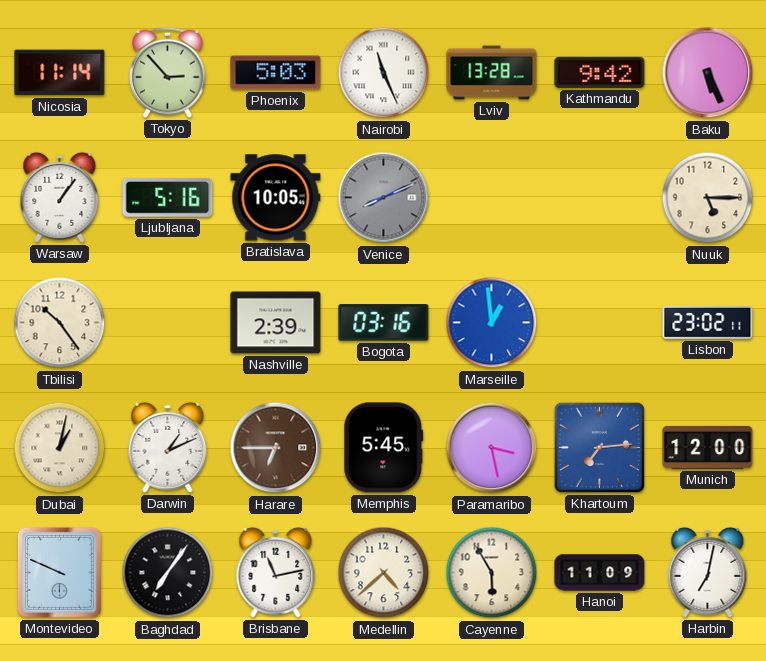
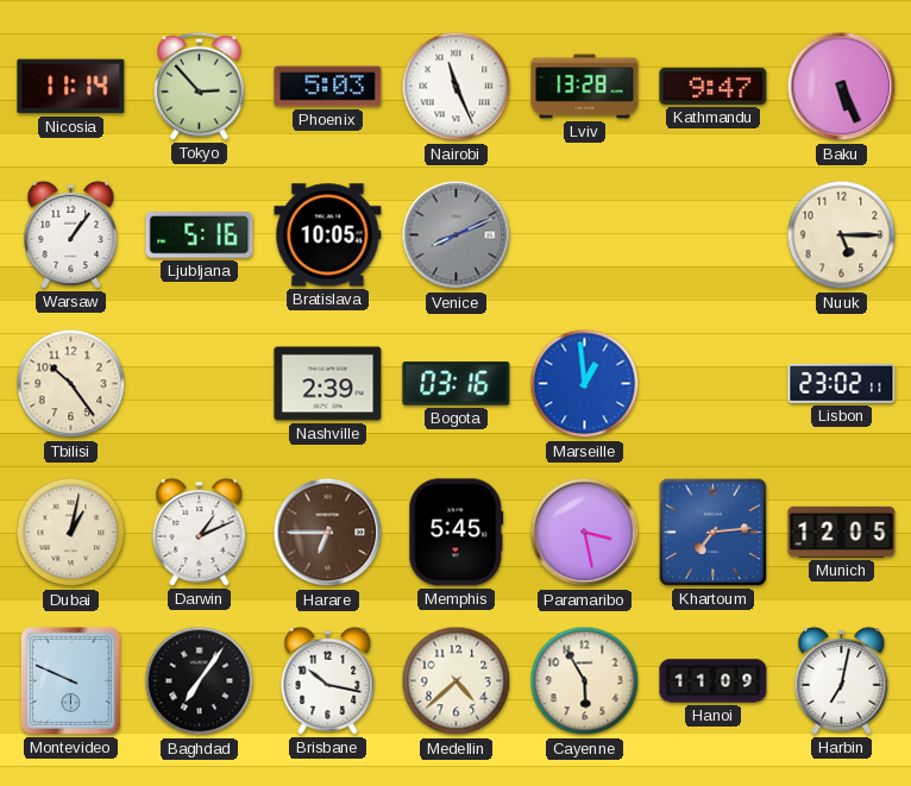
Kathmandu: 9:42 -> 9:47 (714, 86)
Munich: 12:00 -> 12:05 (842, 532)
Brisbane: 11:13 -> 10:17 (328, 680)
